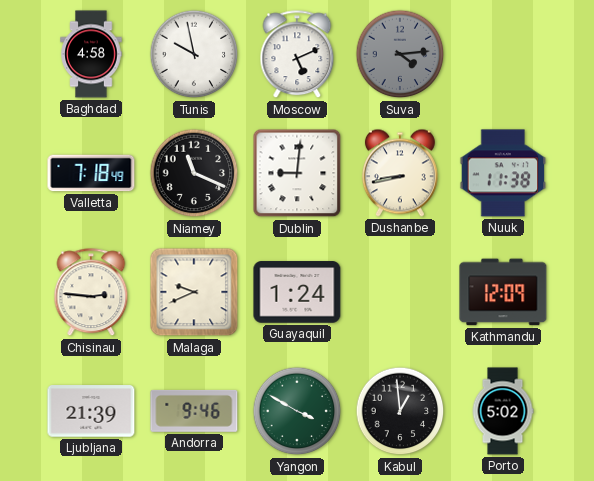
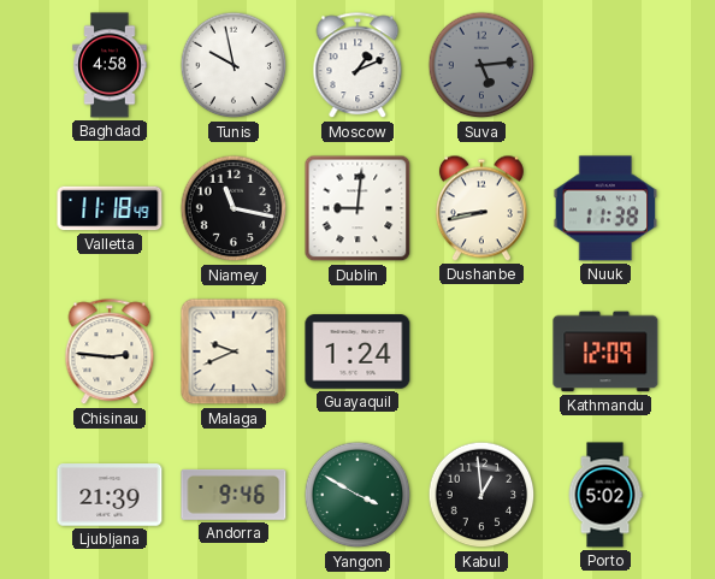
Moscow: 5:11 -> 1:11 (357, 66)
Suva: 4:14 -> 5:14 (481, 65)
Valletta: 7:18 -> 11:18 (110, 208)
Niamey: 11:19 -> 11:17 (234, 208)
